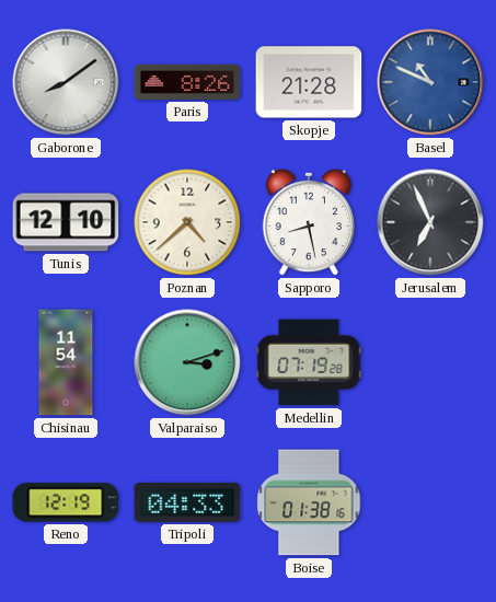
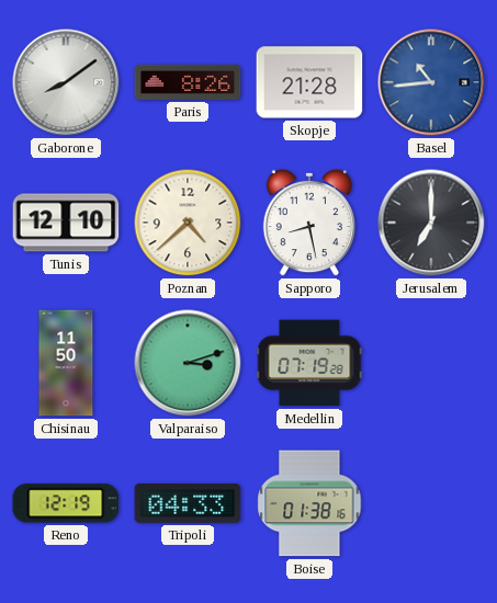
Basel: 10:49 -> 10:44 (431, 82)
Jerusalem: 6:56 -> 7:00 (431, 223)
Chisinau: 11:54 -> 11:50 (66, 363)
